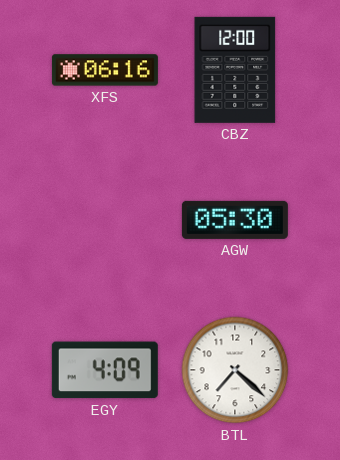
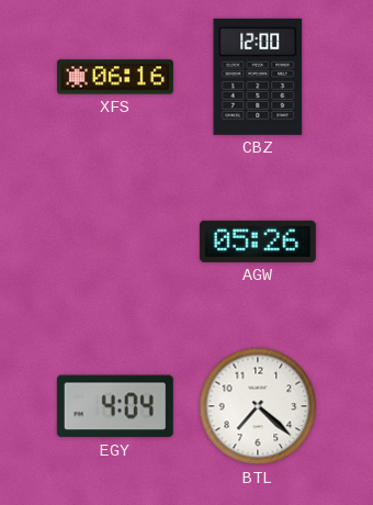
AGW: 05:30 -> 05:26 (258, 242)
EGY: 4:09 -> 4:04 (115, 406)
